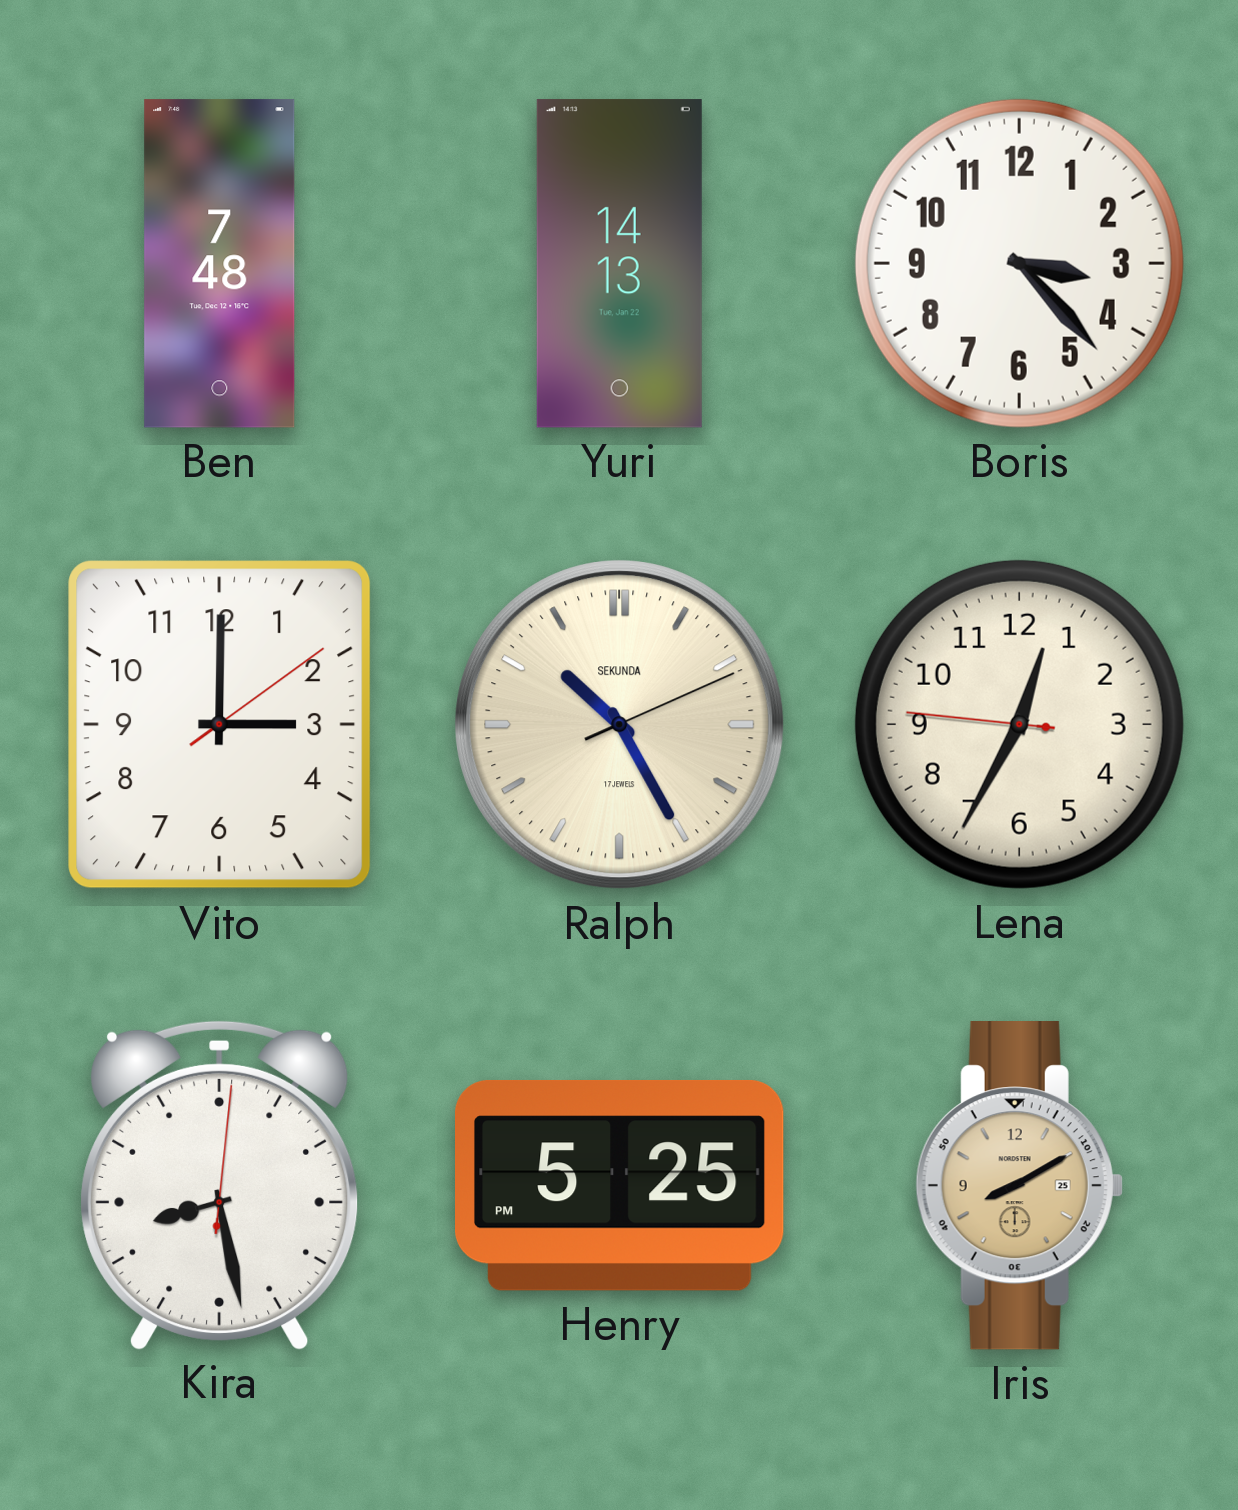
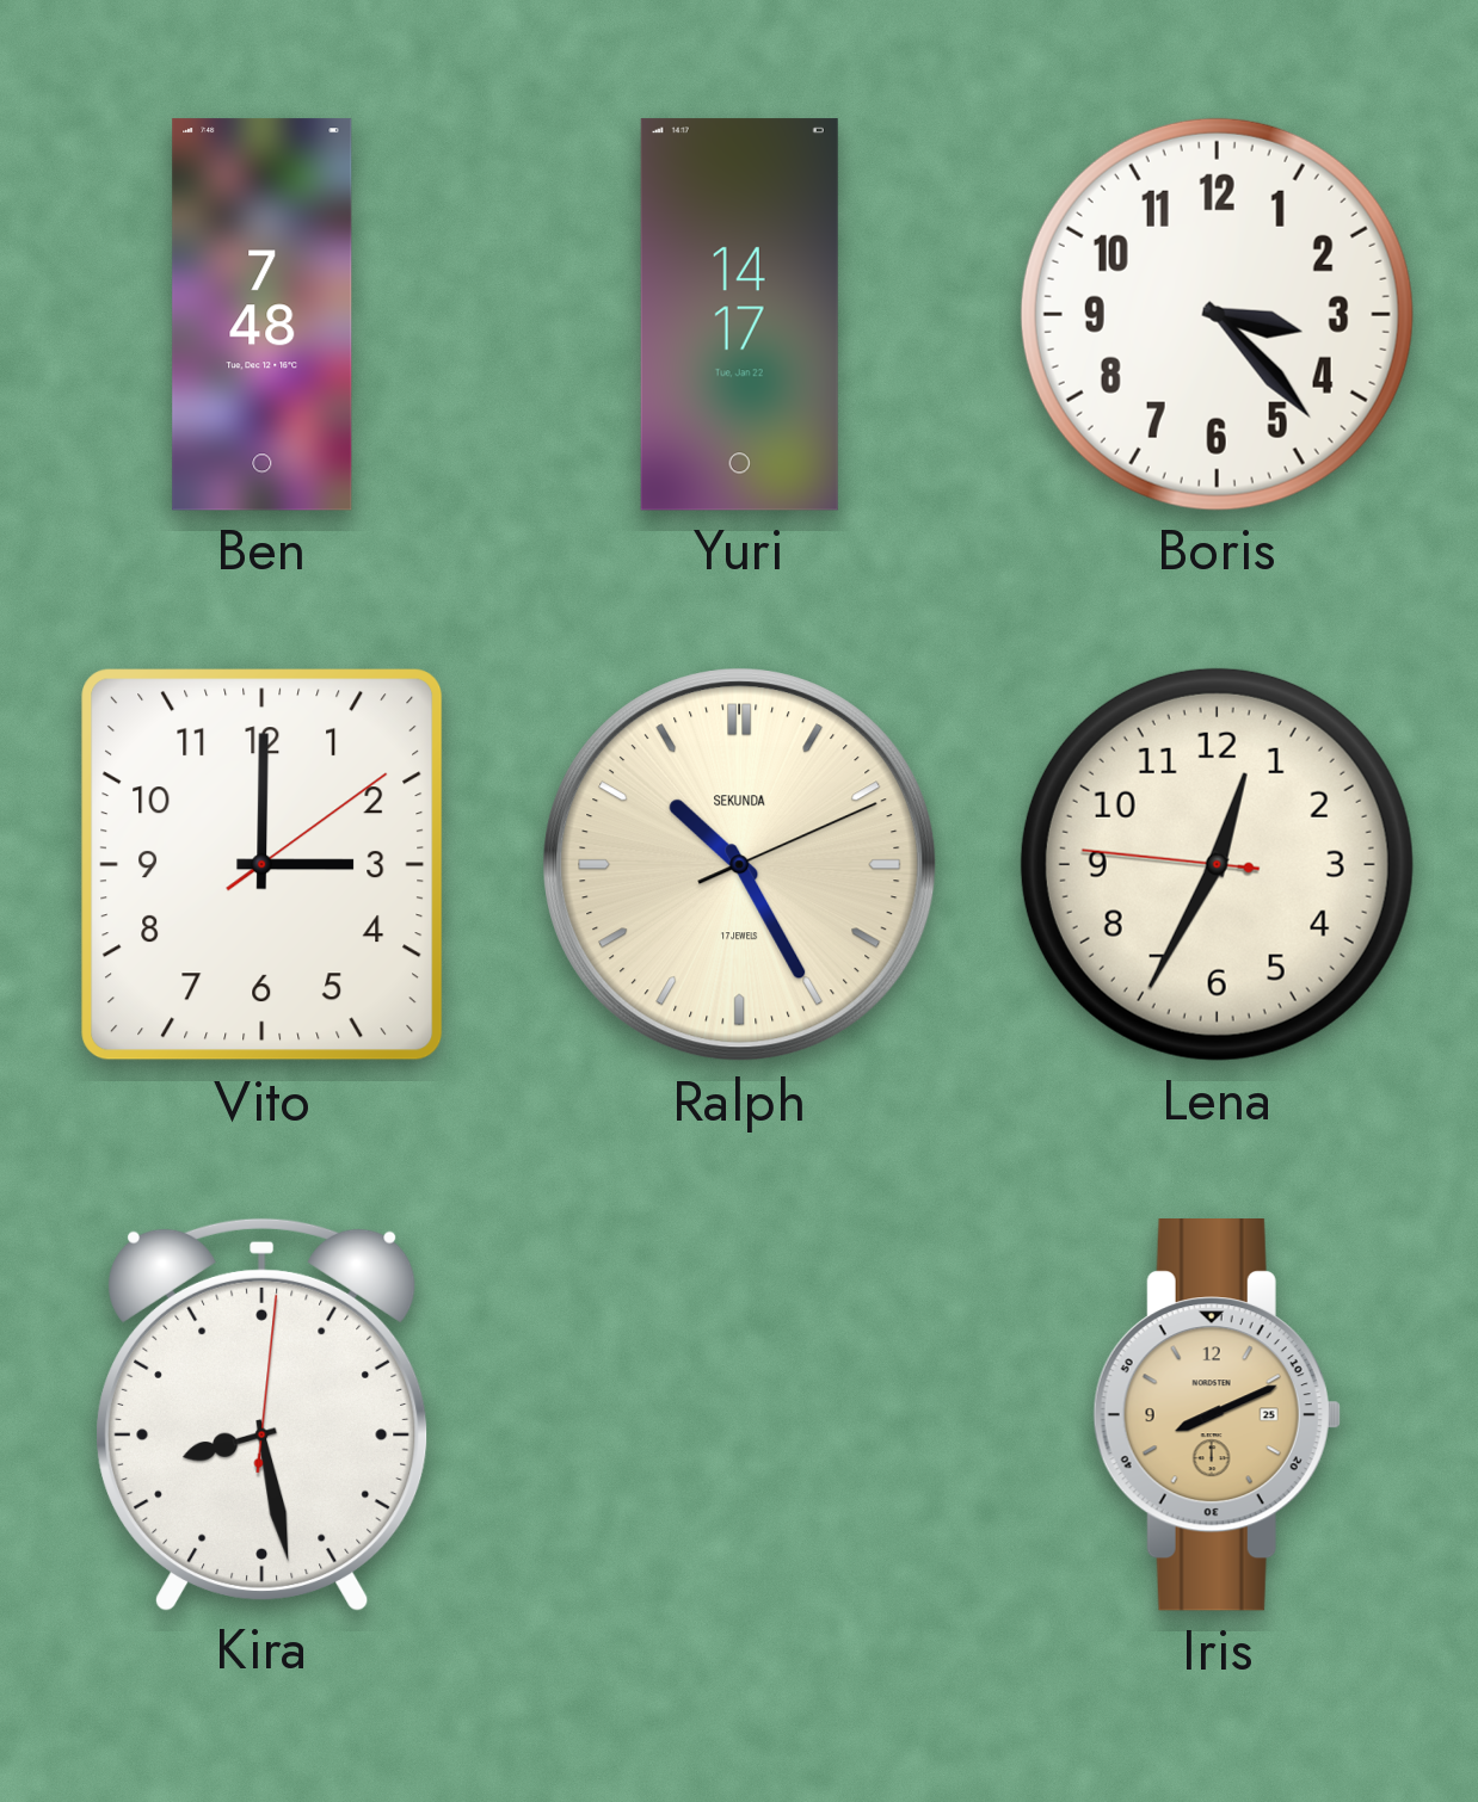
Yuri: 14:13 -> 14:17 (739, 315)
Henry: 5:25 -> none (620, 1185)
Iris: 8:10 -> 8:11 (1217, 1415)
